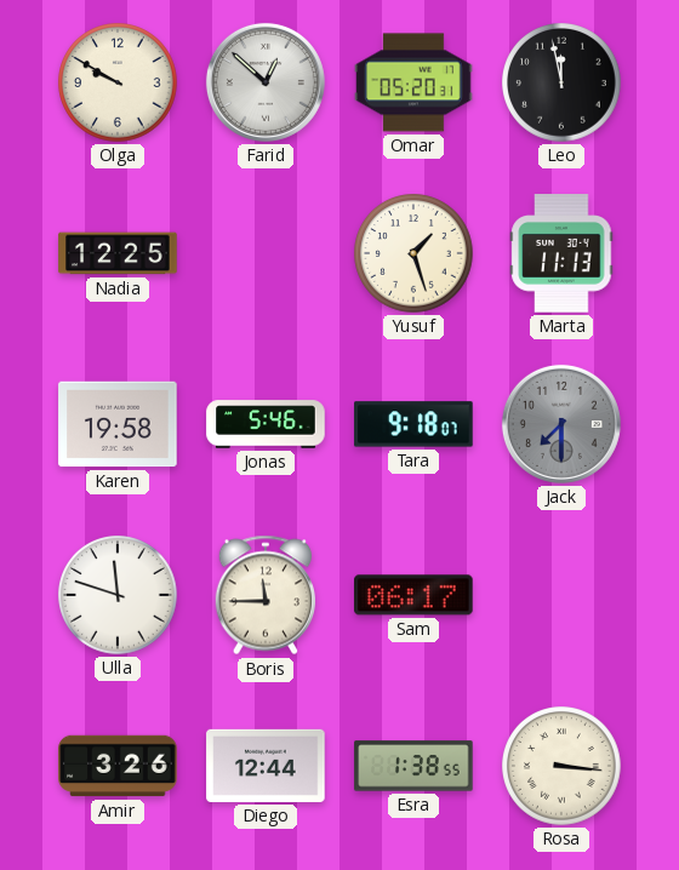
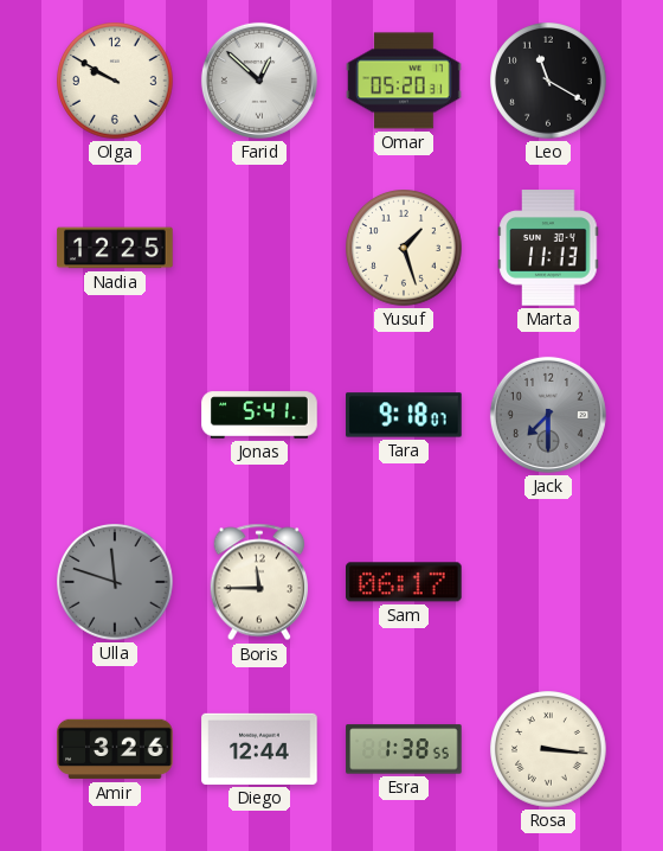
Leo: 11:58 -> 11:20 (549, 82)
Karen: 19:58 -> none (118, 424)
Jonas: 5:46 -> 5:41 (259, 415)
Ulla dial: white -> grey (116, 583)
